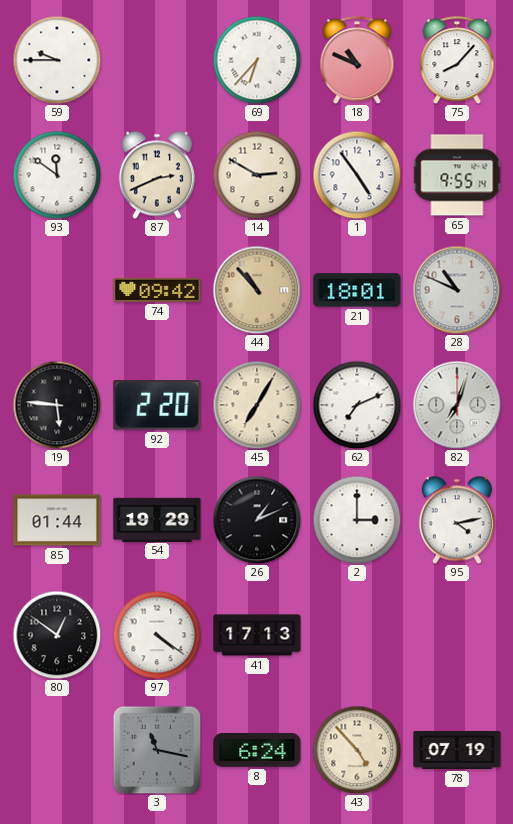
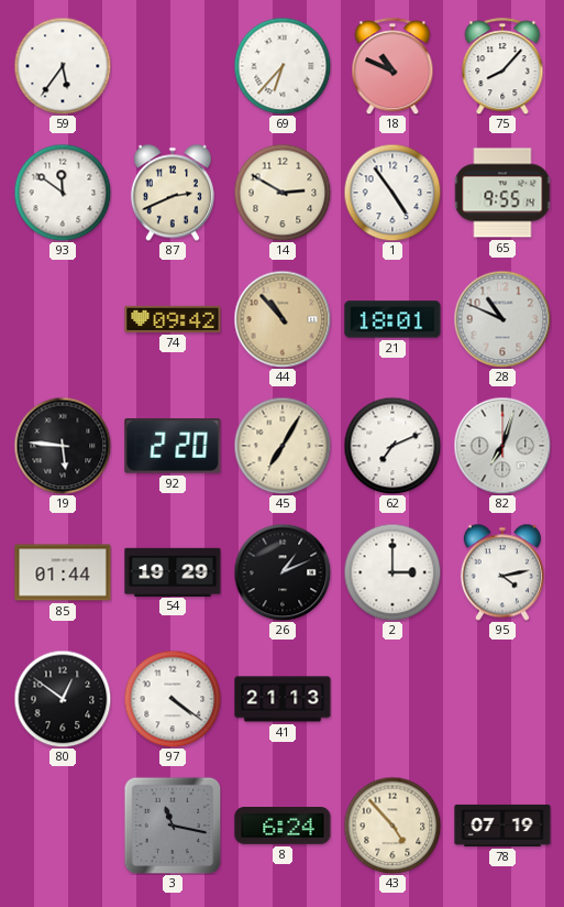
59: 9:45 -> 5:36 (63, 66)
41: 17:13 -> 21:13 (283, 699)
